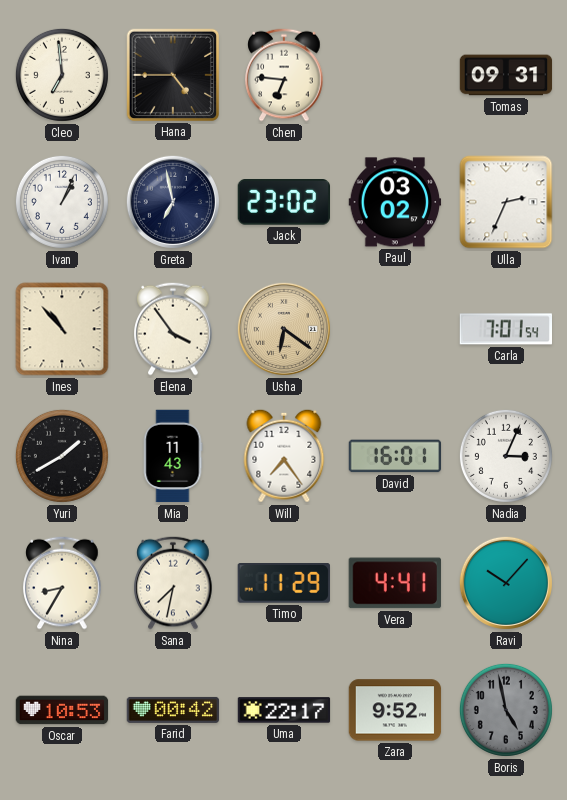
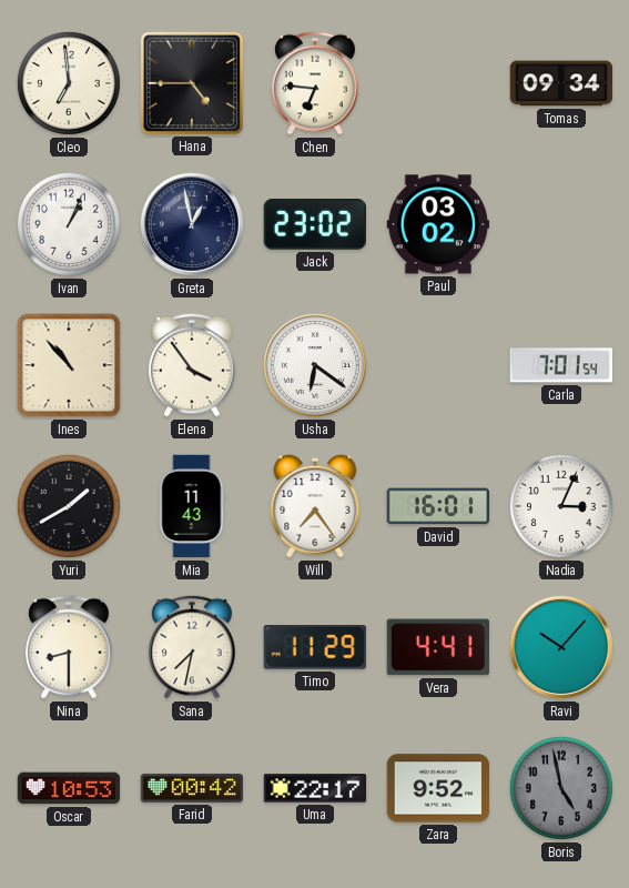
Tomas: 09:31 -> 09:34 (561, 83)
Greta: 6:58 -> 12:58 (192, 224)
Ulla: 2:34 -> none (506, 202)
Usha dial: champagne -> white (315, 365)
Nina: 8:35 -> 8:30 (69, 647)
